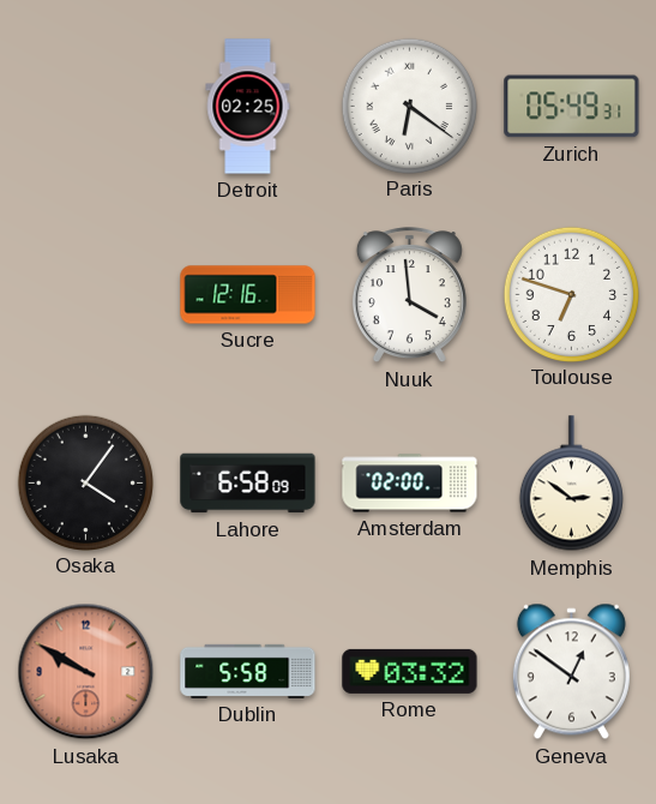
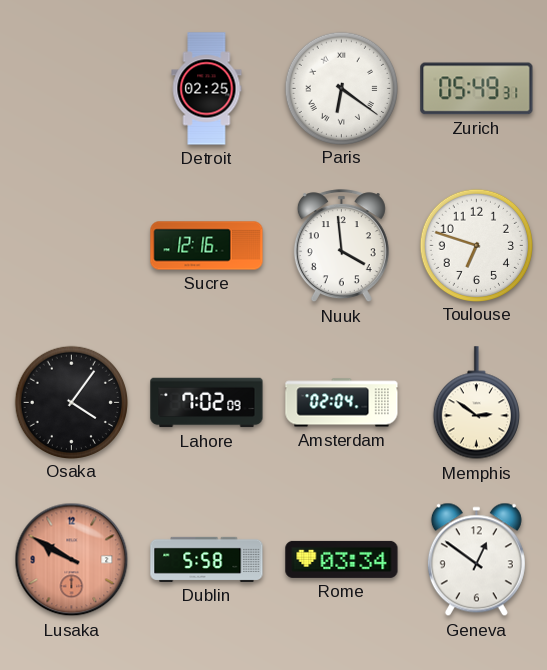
Lahore: 6:58 -> 7:02 (207, 403)
Amsterdam: 02:00 -> 02:04 (342, 403)
Rome: 03:32 -> 03:34 (342, 559)
